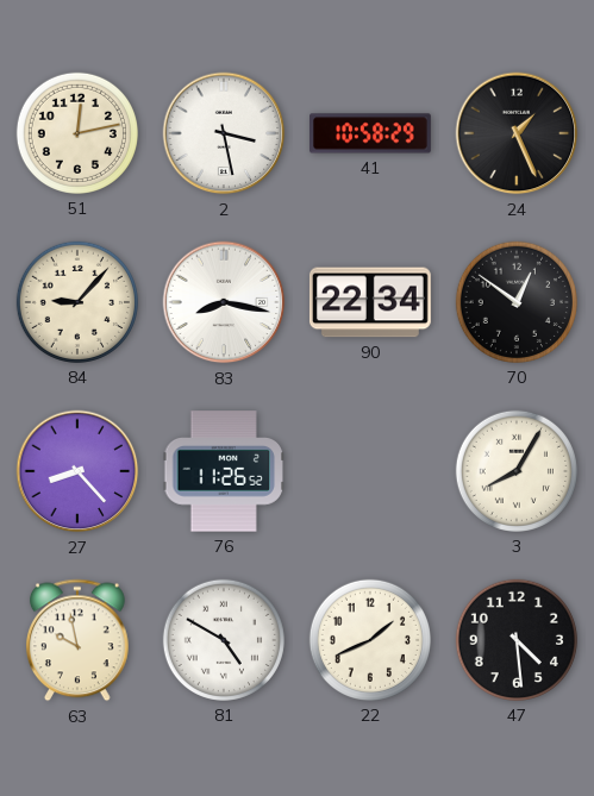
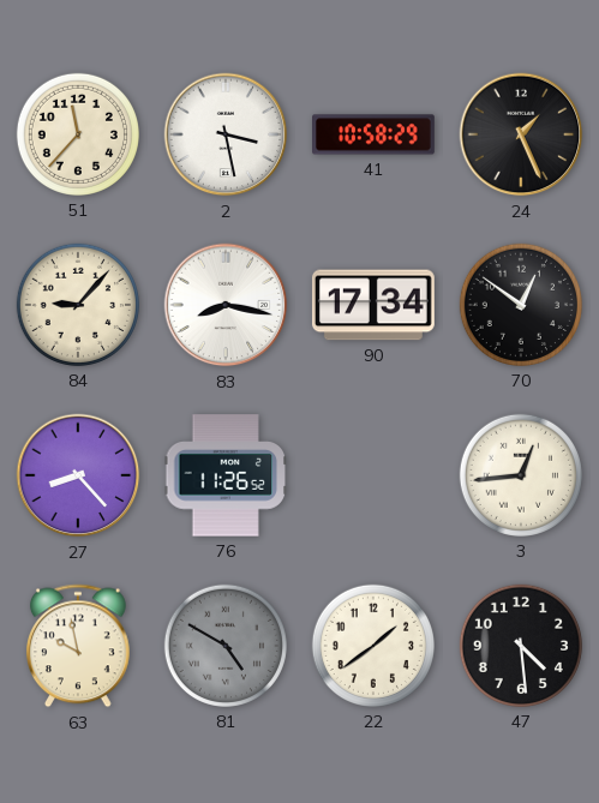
51: 12:13 -> 11:37 (78, 134)
90: 22:34 -> 17:34 (373, 305)
3: 8:05 -> 12:44 (521, 475)
81 dial: white -> grey (226, 646)
22: 1:41 -> 1:39 (373, 646)
